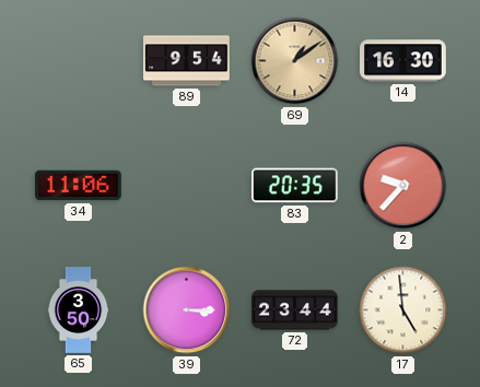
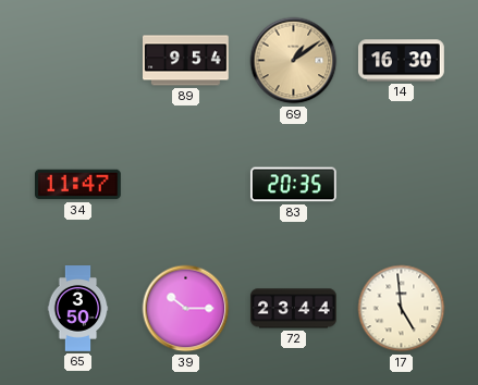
34: 11:06 -> 11:47 (78, 185)
2: 9:37 -> none (403, 186)
39: 3:15 -> 10:15 (186, 309)
